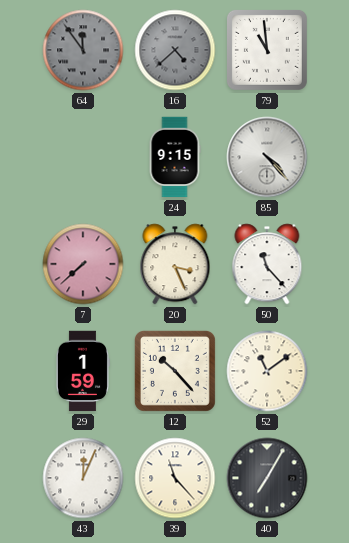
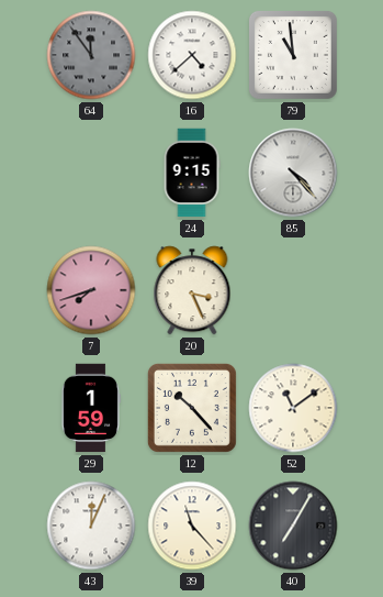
16 dial: grey -> white (192, 55)
7: 7:38 -> 7:42 (91, 290)
50: 11:23 -> none (267, 264)
